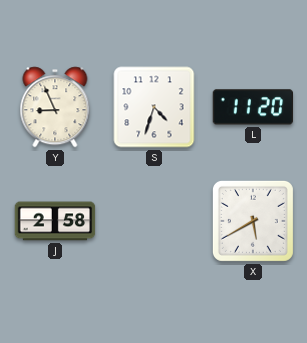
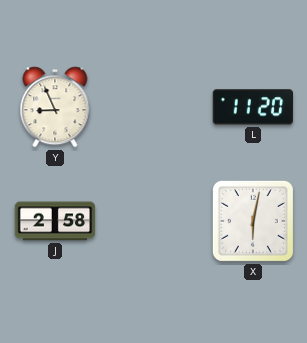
S: 4:33 -> none (154, 107)
X: 5:40 -> 6:02 (253, 221)
